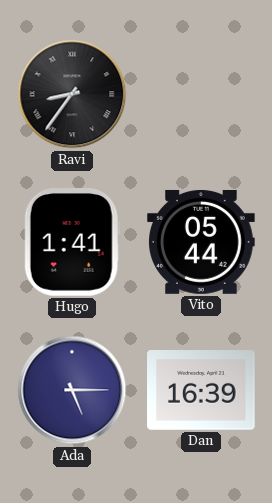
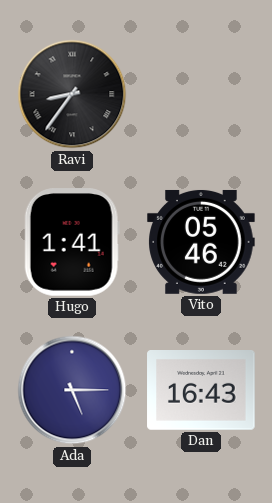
Vito: 05:44 -> 05:46 (201, 242)
Dan: 16:39 -> 16:43 (201, 391)
